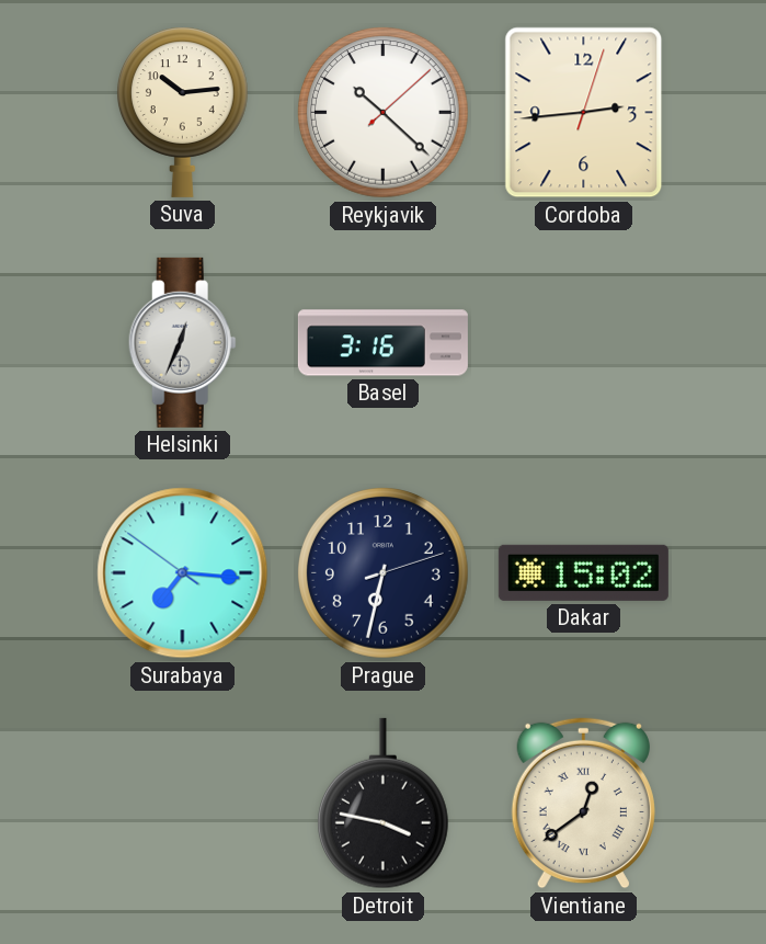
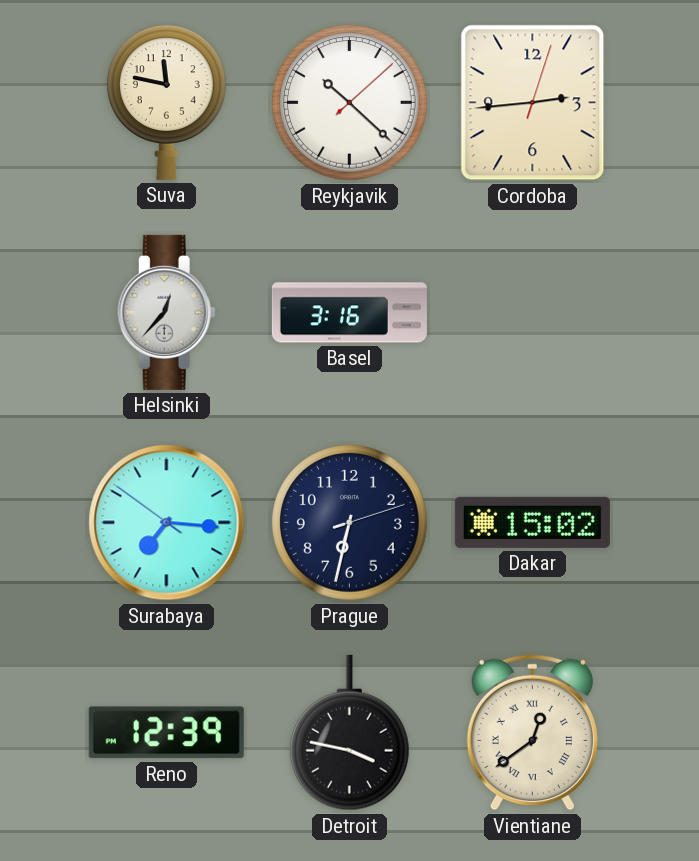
Suva: 10:14 -> 11:47 (166, 102)
Helsinki: 12:34 -> 12:37 (166, 312)
Reno: none -> 12:39 (166, 733)
